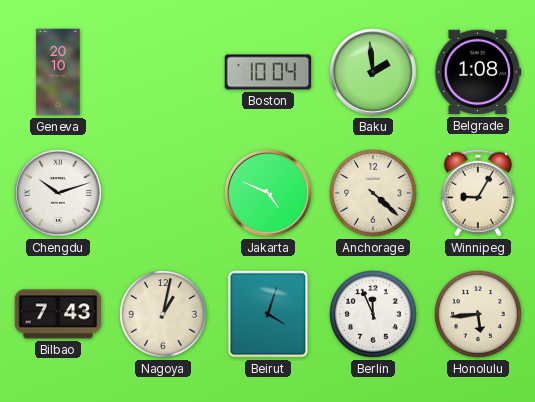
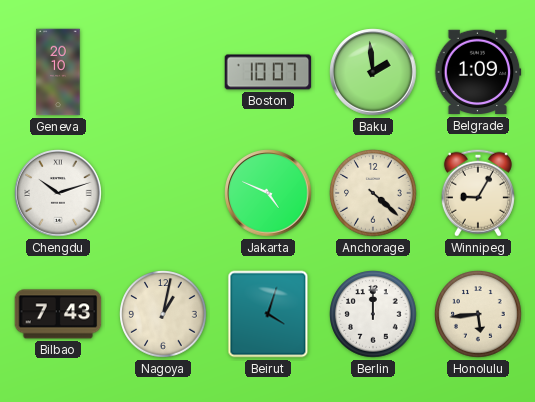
Boston: 10:04 -> 10:07 (268, 72)
Belgrade: 1:08 -> 1:09 (478, 72)
Berlin: 11:56 -> 12:00 (373, 314)
